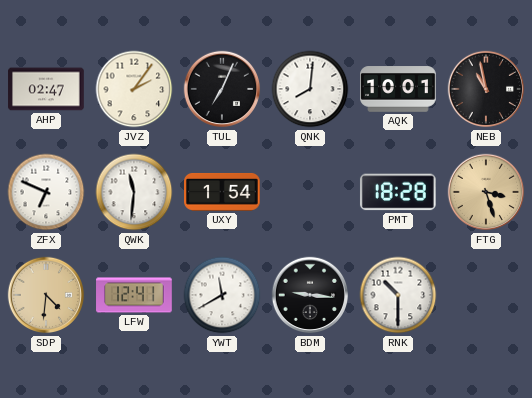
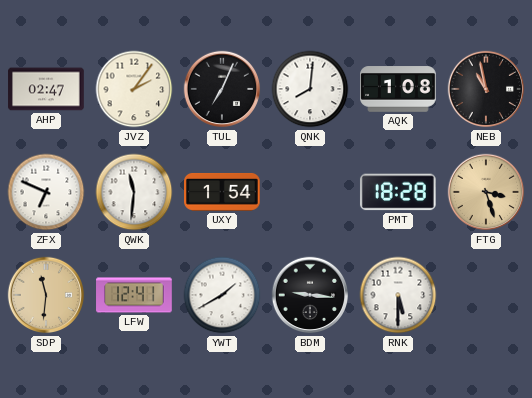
AQK: 10:01 -> 1:08 (398, 89)
SDP: 4:31 -> 11:31 (46, 295)
YWT: 11:40 -> 1:40 (222, 295)
RNK: 10:30 -> 5:30 (398, 295)
